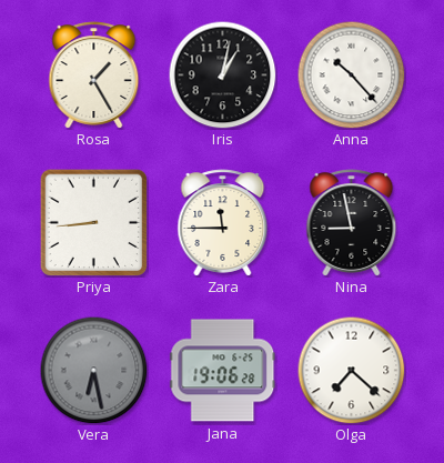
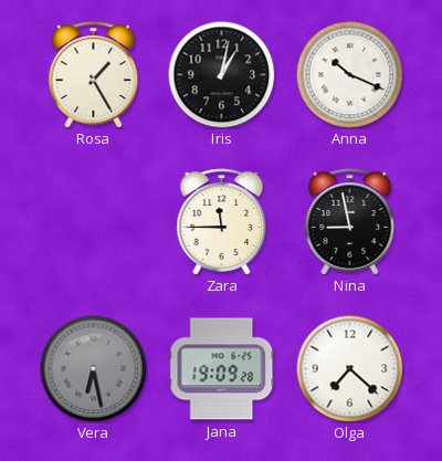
Anna: 10:23 -> 10:19 (349, 74)
Priya: 8:44 -> none (93, 222)
Jana: 19:06 -> 19:09 (222, 369)
